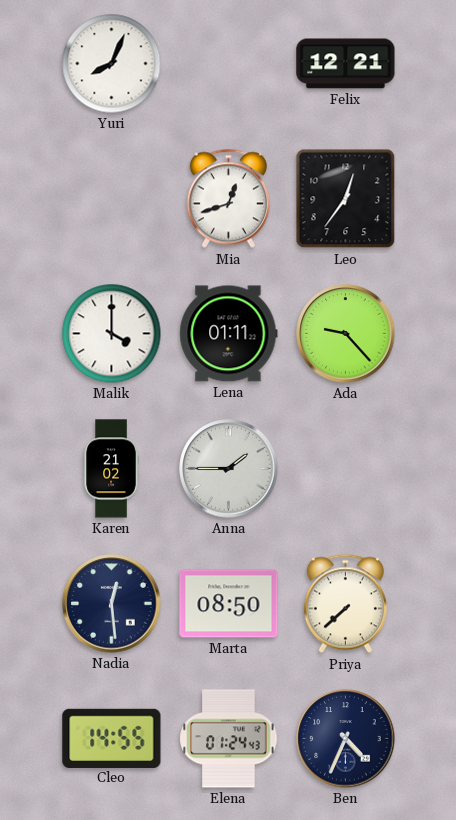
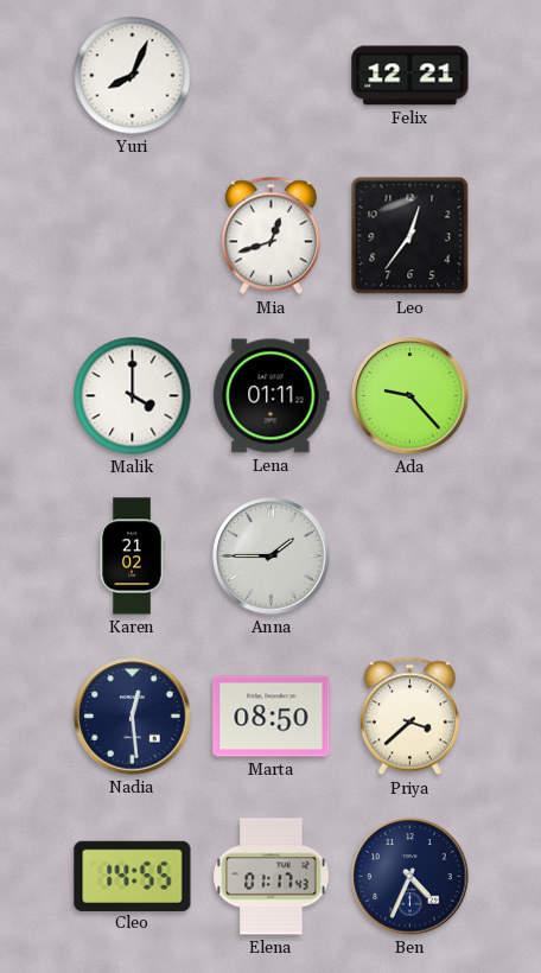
Priya: 7:38 -> 3:38 (409, 717)
Elena: 01:24 -> 01:17 (272, 877)
